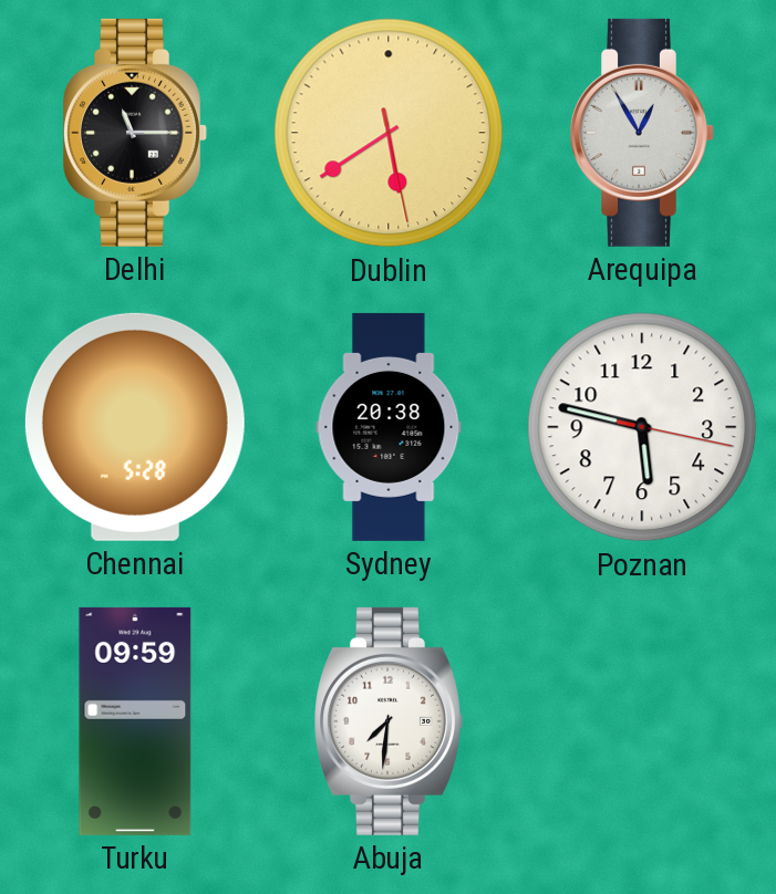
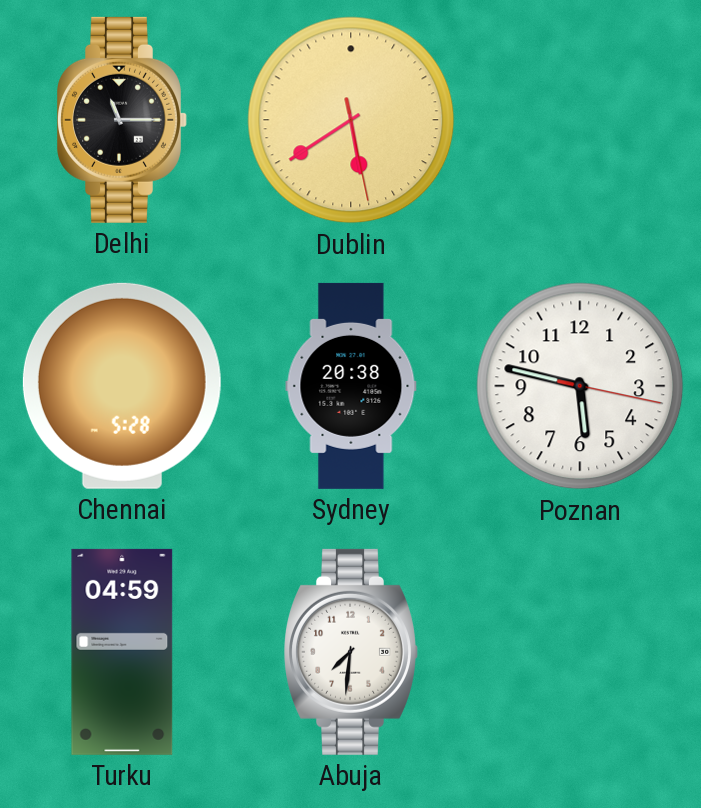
Arequipa: 12:55 -> none (642, 133)
Turku: 09:59 -> 04:59 (122, 652)
